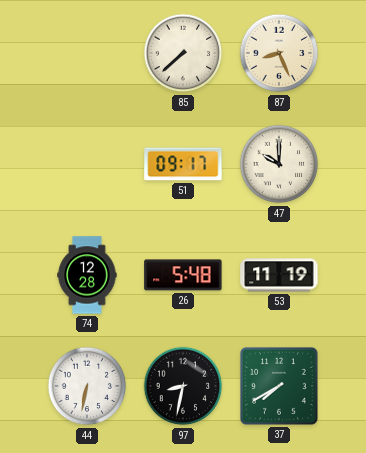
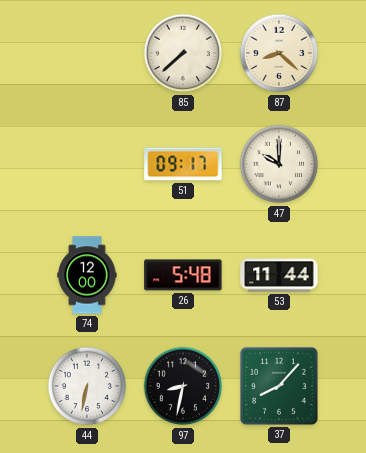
87: 8:26 -> 8:22 (279, 53)
74: 12:28 -> 12:00 (87, 275)
53: 11:19 -> 11:44 (279, 275)
37: 7:40 -> 8:07 (279, 386)
